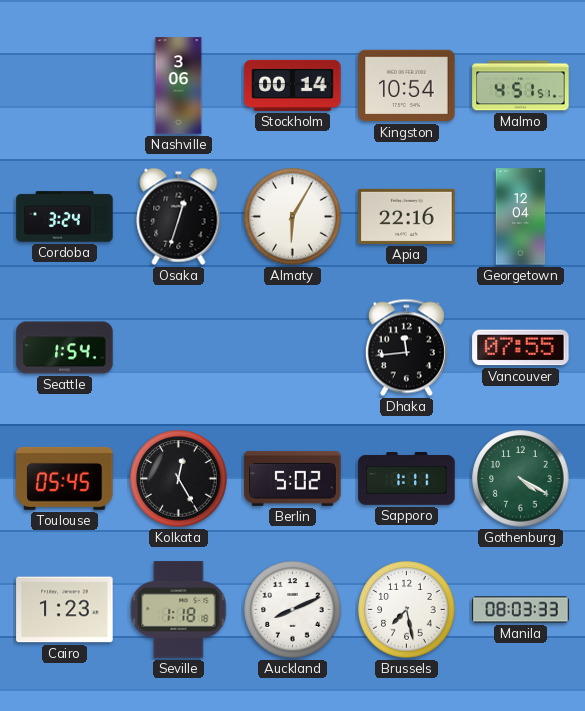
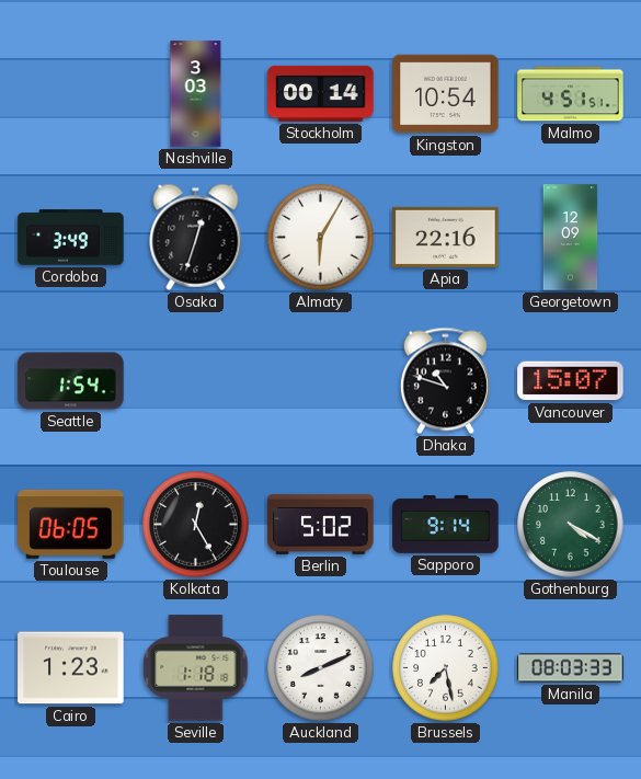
Nashville: 3:06 -> 3:03 (196, 94)
Cordoba: 3:24 -> 3:49 (71, 238)
Georgetown: 12:04 -> 12:09 (571, 238)
Dhaka: 11:44 -> 10:48 (445, 381)
Vancouver: 07:55 -> 15:07 (571, 381)
Toulouse: 05:45 -> 06:05 (71, 524)
Sapporo: 1:11 -> 9:14 (446, 525)
